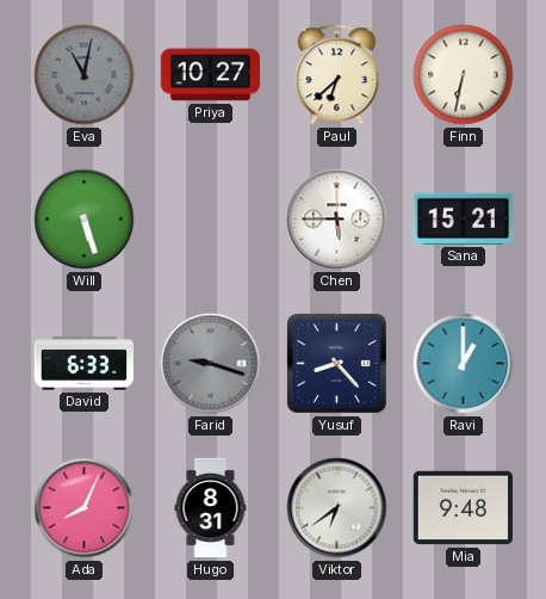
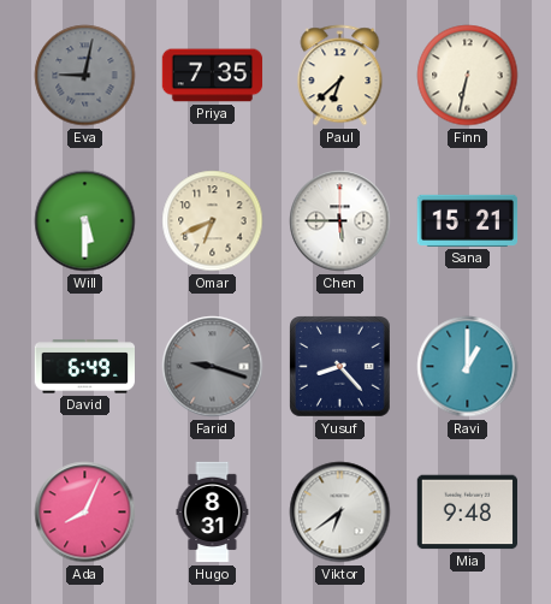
Eva: 11:02 -> 9:02 (85, 76)
Priya: 10:27 -> 7:35 (213, 76)
Will: 5:27 -> 5:30 (85, 221)
Omar: none -> 6:41 (213, 221)
David: 6:33 -> 6:49 (84, 367)
